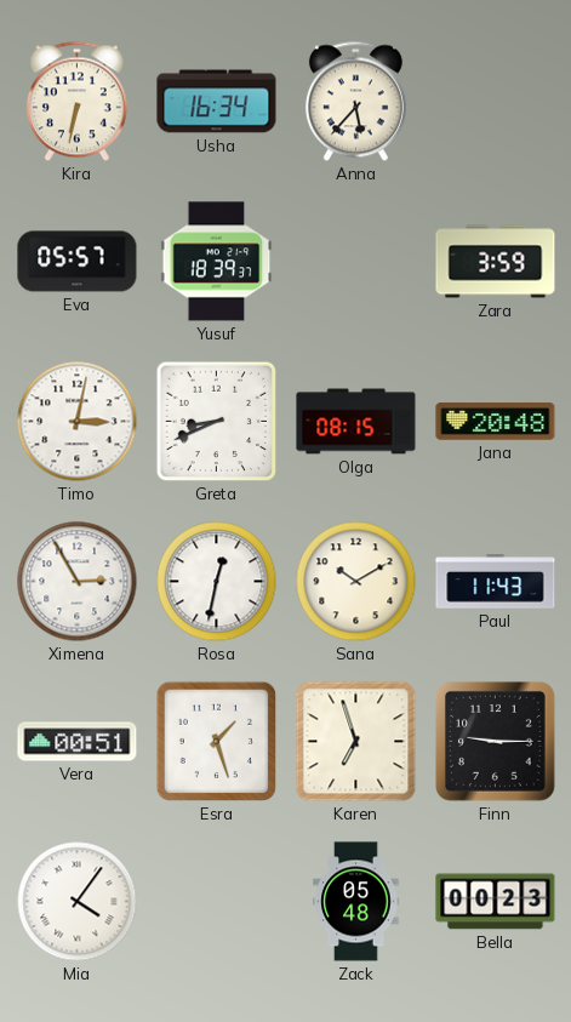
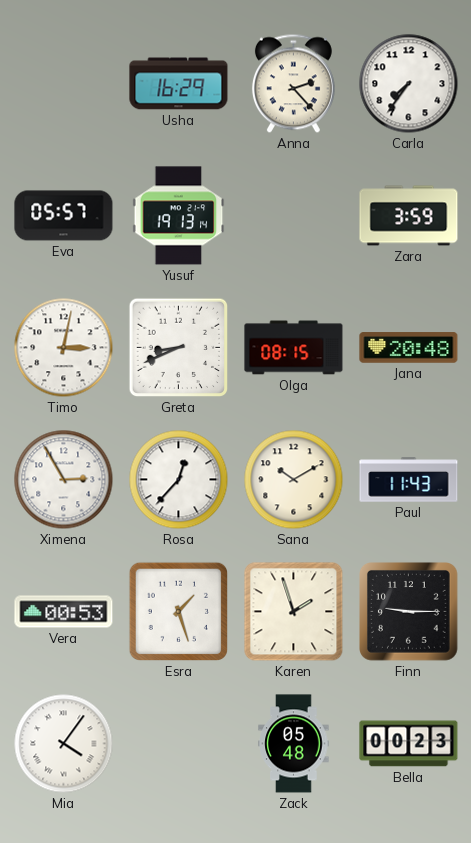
Kira: 6:32 -> none (76, 102)
Usha: 16:34 -> 16:29 (179, 84)
Anna: 5:37 -> 2:23 (293, 84)
Carla: none -> 7:36 (409, 84)
Yusuf: 18:39 -> 19:13 (179, 216)
Rosa: 12:32 -> 12:37 (179, 480)
Vera: 00:51 -> 00:53 (64, 612)
Karen: 6:57 -> 1:57 (294, 612)
